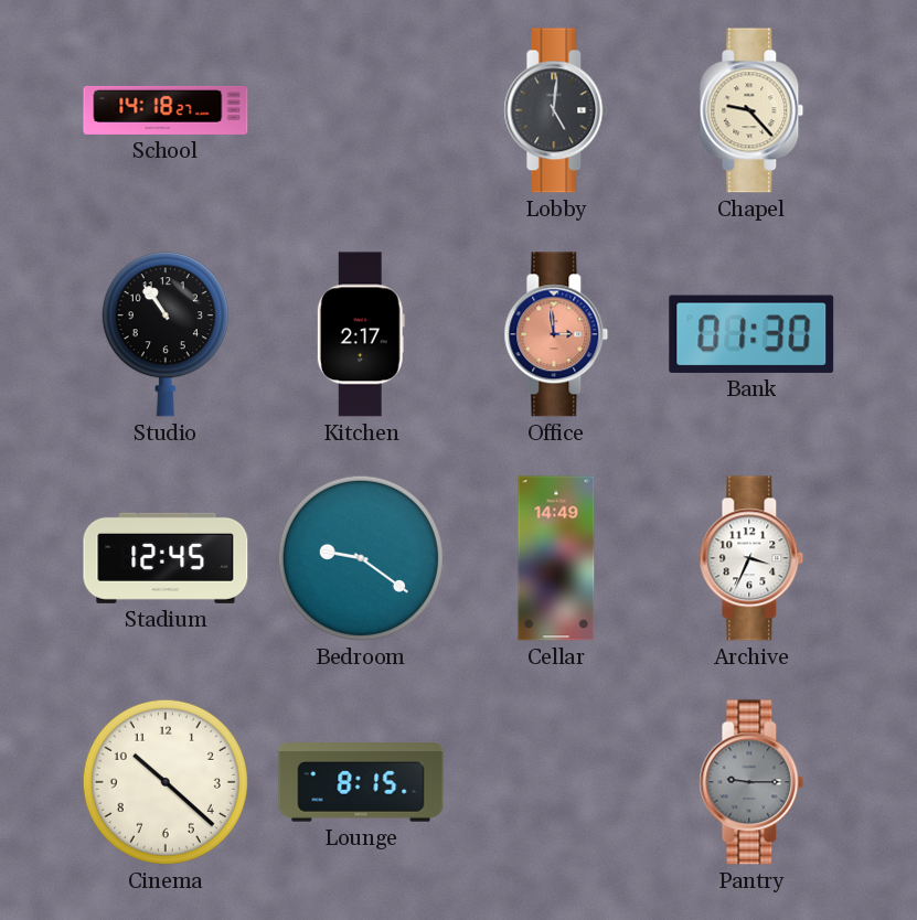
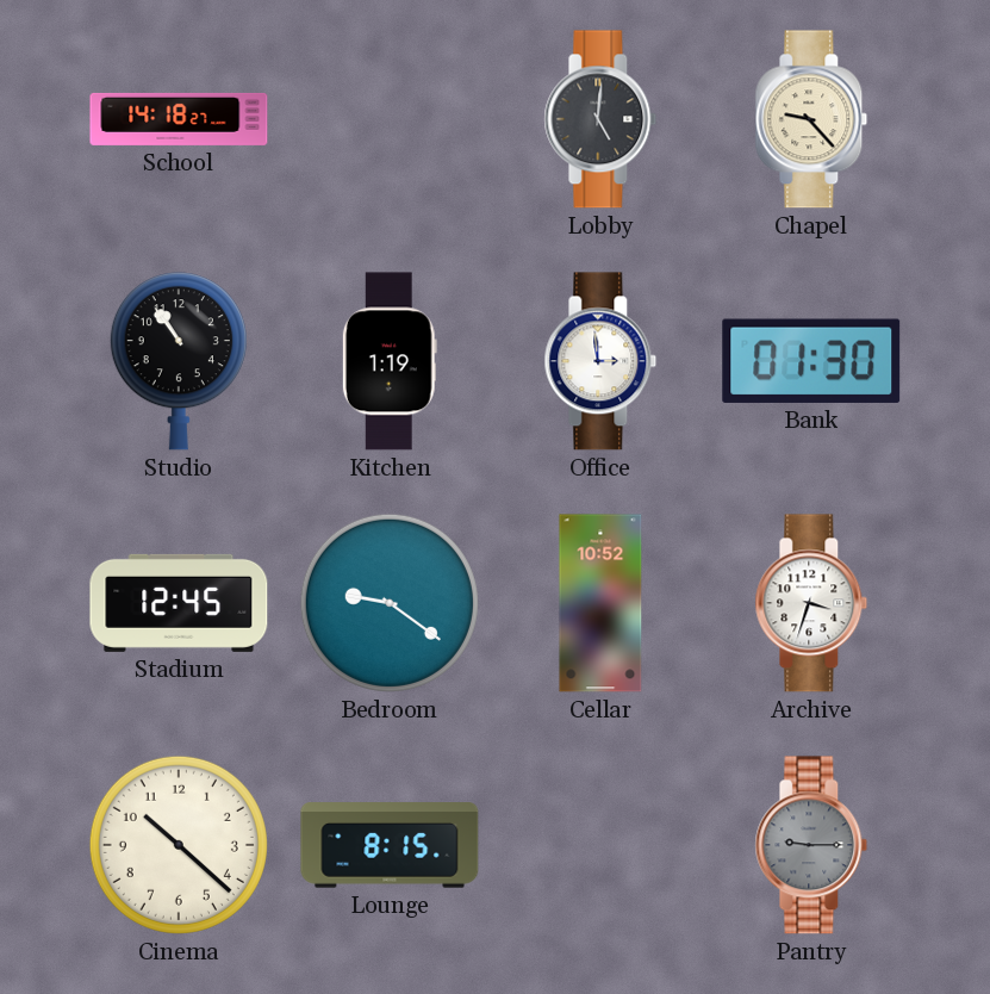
Kitchen: 2:17 -> 1:19 (390, 361)
Office dial: salmon -> white (600, 361)
Cellar: 14:49 -> 10:52 (600, 603)
Archive: 3:34 -> 3:33 (811, 603)
